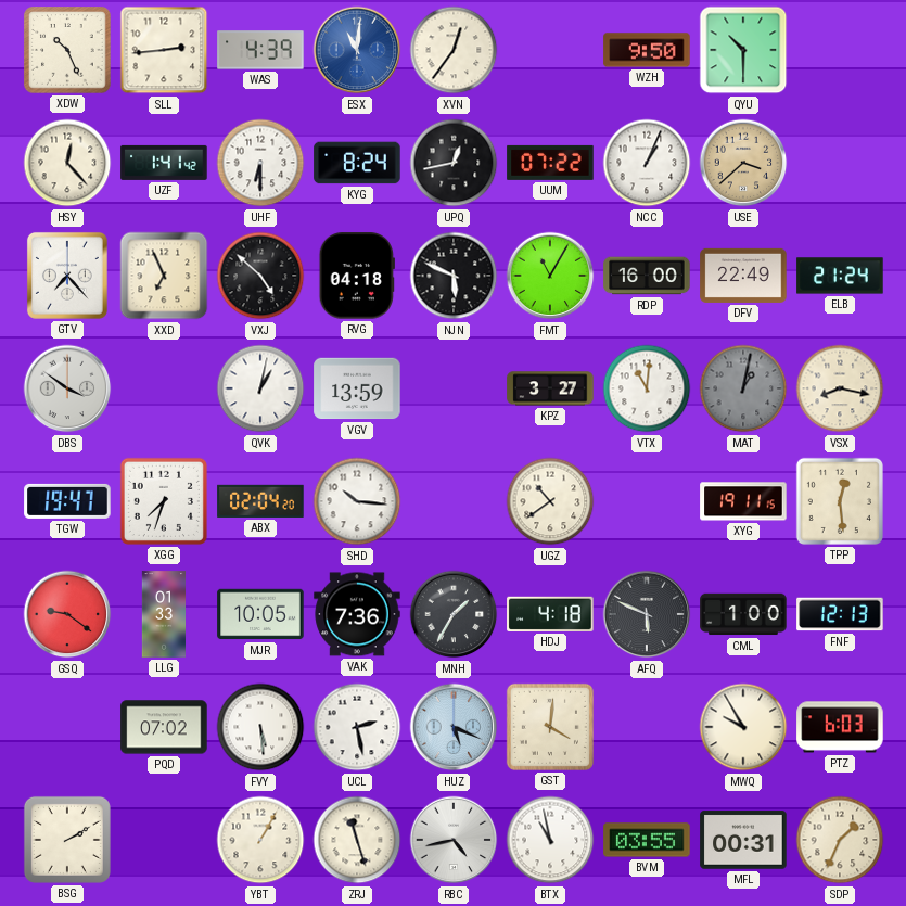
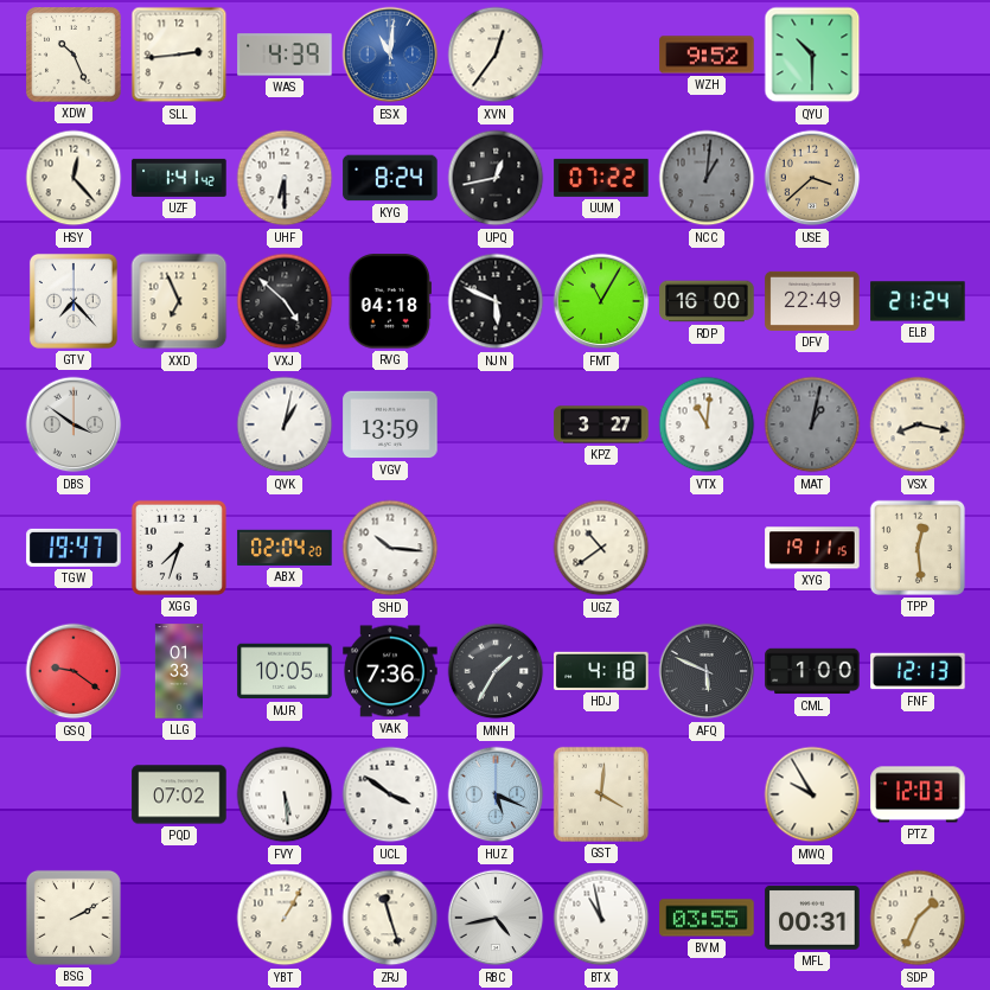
WZH: 9:50 -> 9:52 (707, 55)
NCC: 1:04 -> 1:01 (707, 178)
NCC dial: white -> grey (707, 178)
UCL: 2:28 -> 3:51 (390, 794)
PTZ: 6:03 -> 12:03 (918, 794)
